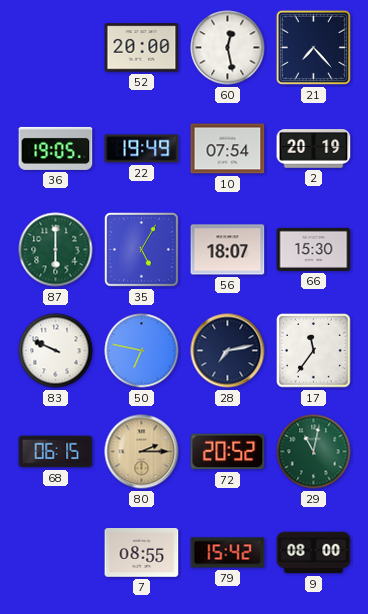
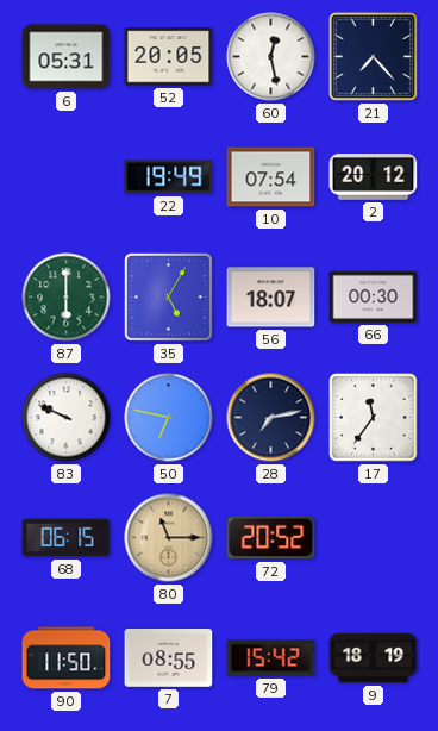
6: none -> 05:31 (67, 57)
52: 20:00 -> 20:05 (169, 57)
36: 19:05 -> none (56, 148)
2: 20:19 -> 20:12 (374, 177)
66: 15:30 -> 00:30 (374, 296)
80: 2:15 -> 11:15 (169, 538)
29: 11:02 -> none (314, 452)
90: none -> 11:50 (67, 658)
9: 08:00 -> 18:19 (374, 658)
